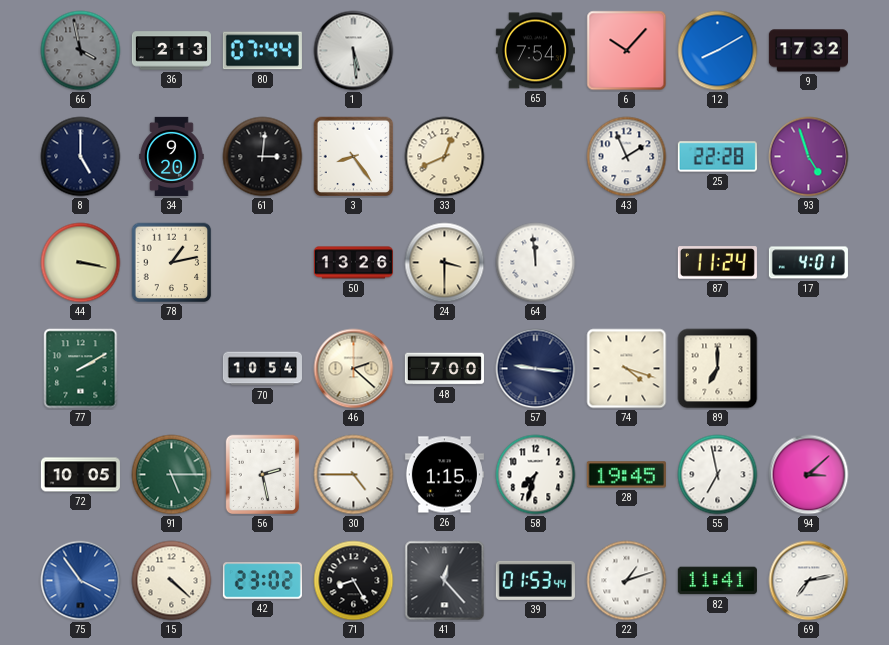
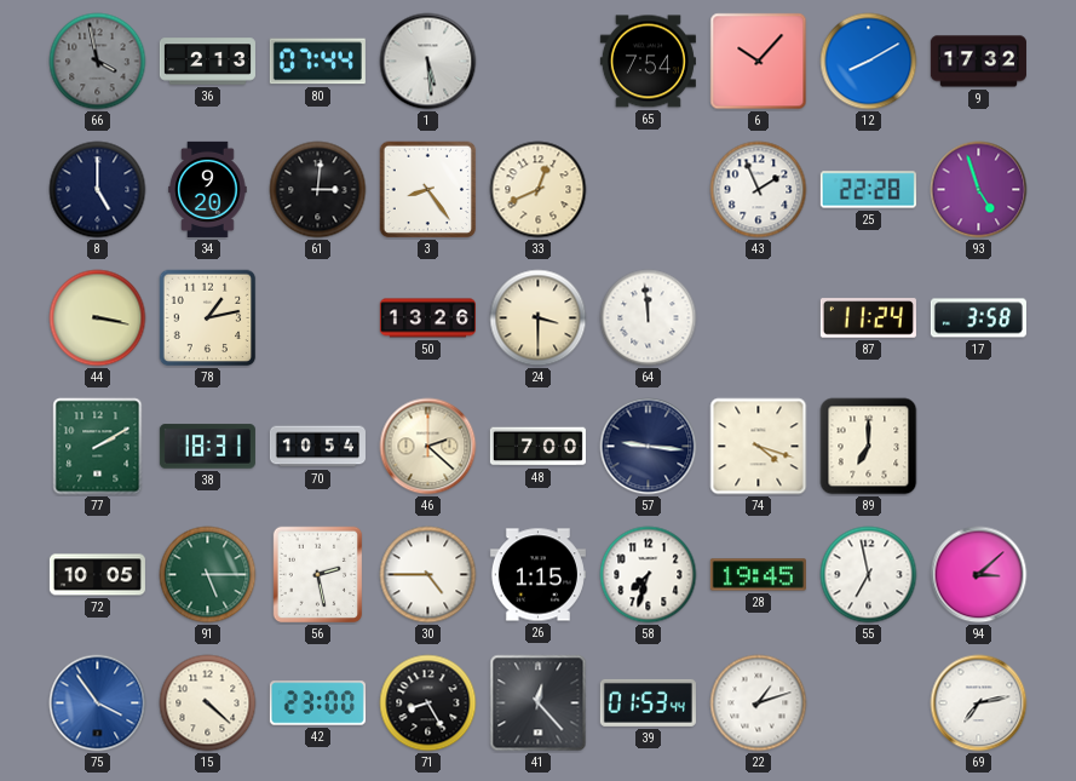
17: 4:01 -> 3:58 (978, 318)
38: none -> 18:31 (207, 447)
42: 23:02 -> 23:00 (317, 704)
82: 11:41 -> none (717, 581)
